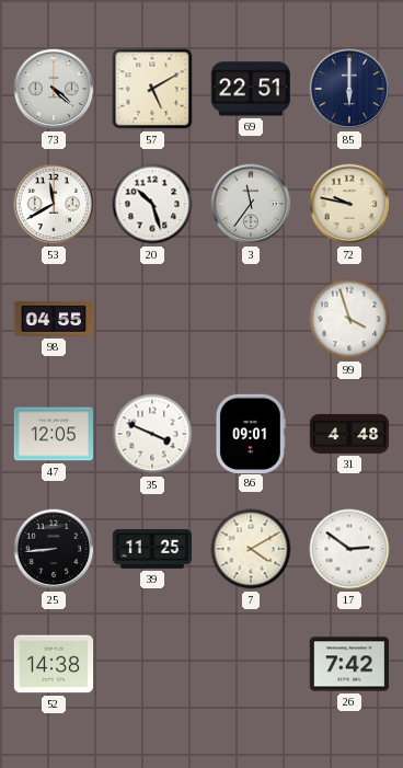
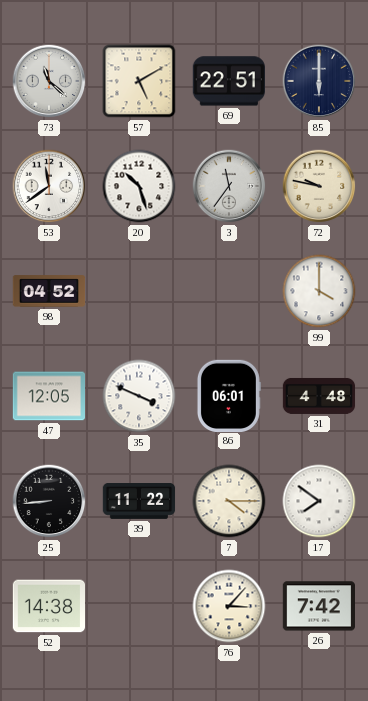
73: 4:22 -> 11:22 (49, 81)
53: 11:40 -> 11:39 (49, 186)
98: 04:55 -> 04:52 (49, 291)
99: 3:57 -> 4:00 (319, 291)
86: 09:01 -> 06:01 (228, 395)
39: 11:25 -> 11:22 (139, 502)
7: 4:10 -> 4:15 (229, 501)
17: 2:51 -> 7:51 (319, 501)
76: none -> 3:07 (229, 606)
